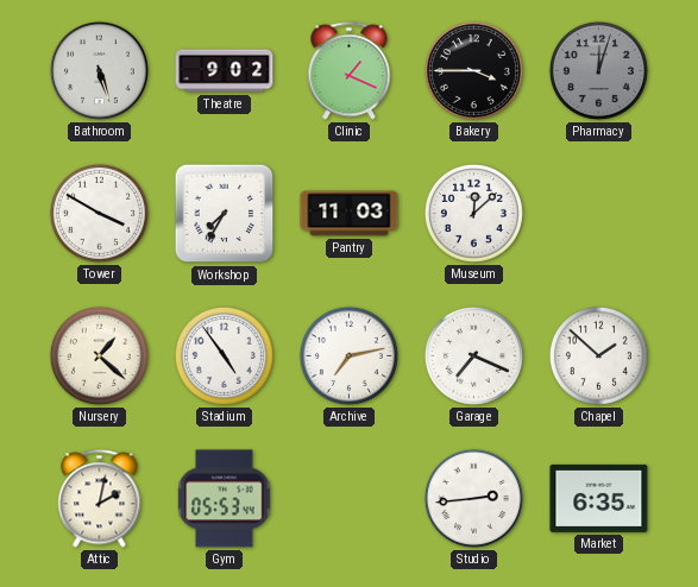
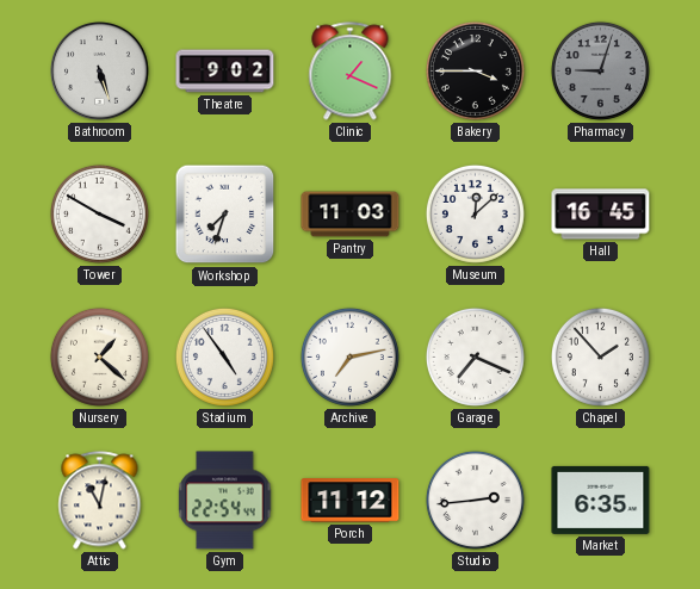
Pharmacy: 12:03 -> 9:03 (600, 70)
Workshop: 7:35 -> 7:33 (225, 215)
Hall: none -> 16:45 (601, 215)
Chapel: 1:52 -> 1:53 (600, 356)
Attic: 2:02 -> 11:02 (100, 501)
Gym: 05:53 -> 22:54 (225, 501)
Porch: none -> 11:12 (351, 501)
